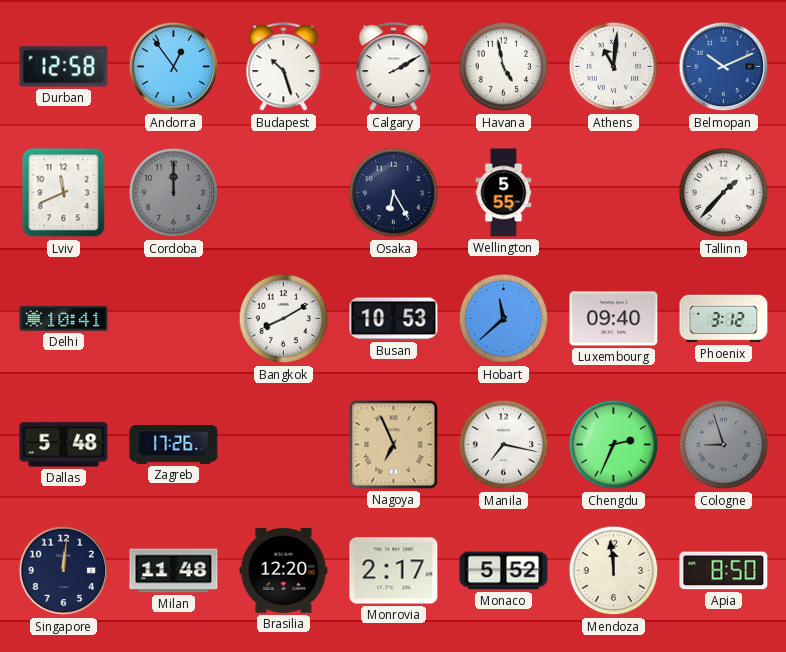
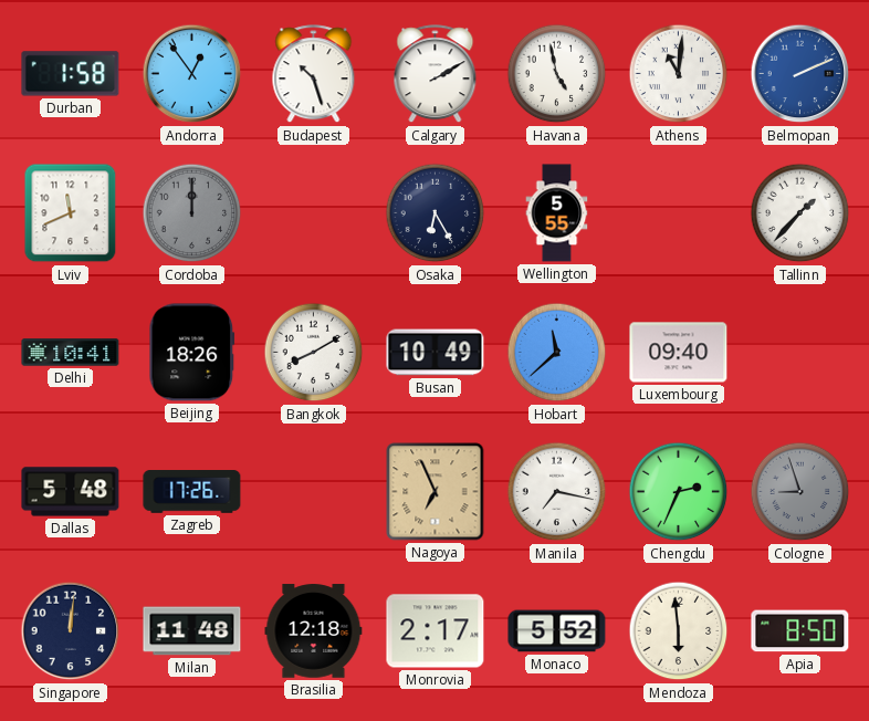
Durban: 12:58 -> 1:58 (71, 74)
Belmopan: 10:11 -> 2:11 (800, 74)
Beijing: none -> 18:26 (192, 353)
Busan: 10:53 -> 10:49 (436, 353)
Phoenix: 3:12 -> none (724, 319)
Brasilia: 12:20 -> 12:18 (314, 631)
Mendoza: 11:59 -> 5:59 (679, 631)
